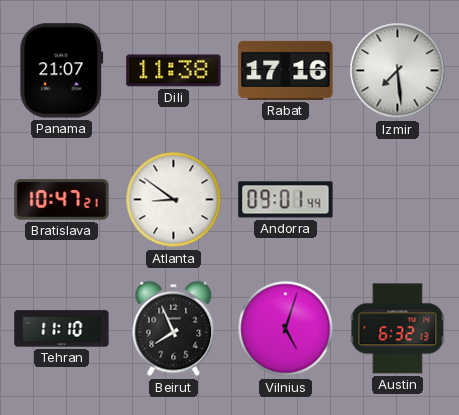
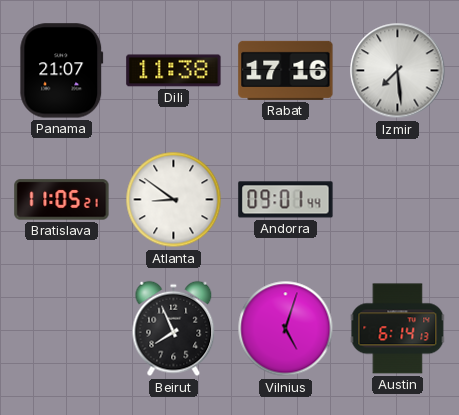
Bratislava: 10:47 -> 11:05 (62, 200)
Tehran: 11:10 -> none (62, 329)
Austin: 6:32 -> 6:14 (398, 329)
